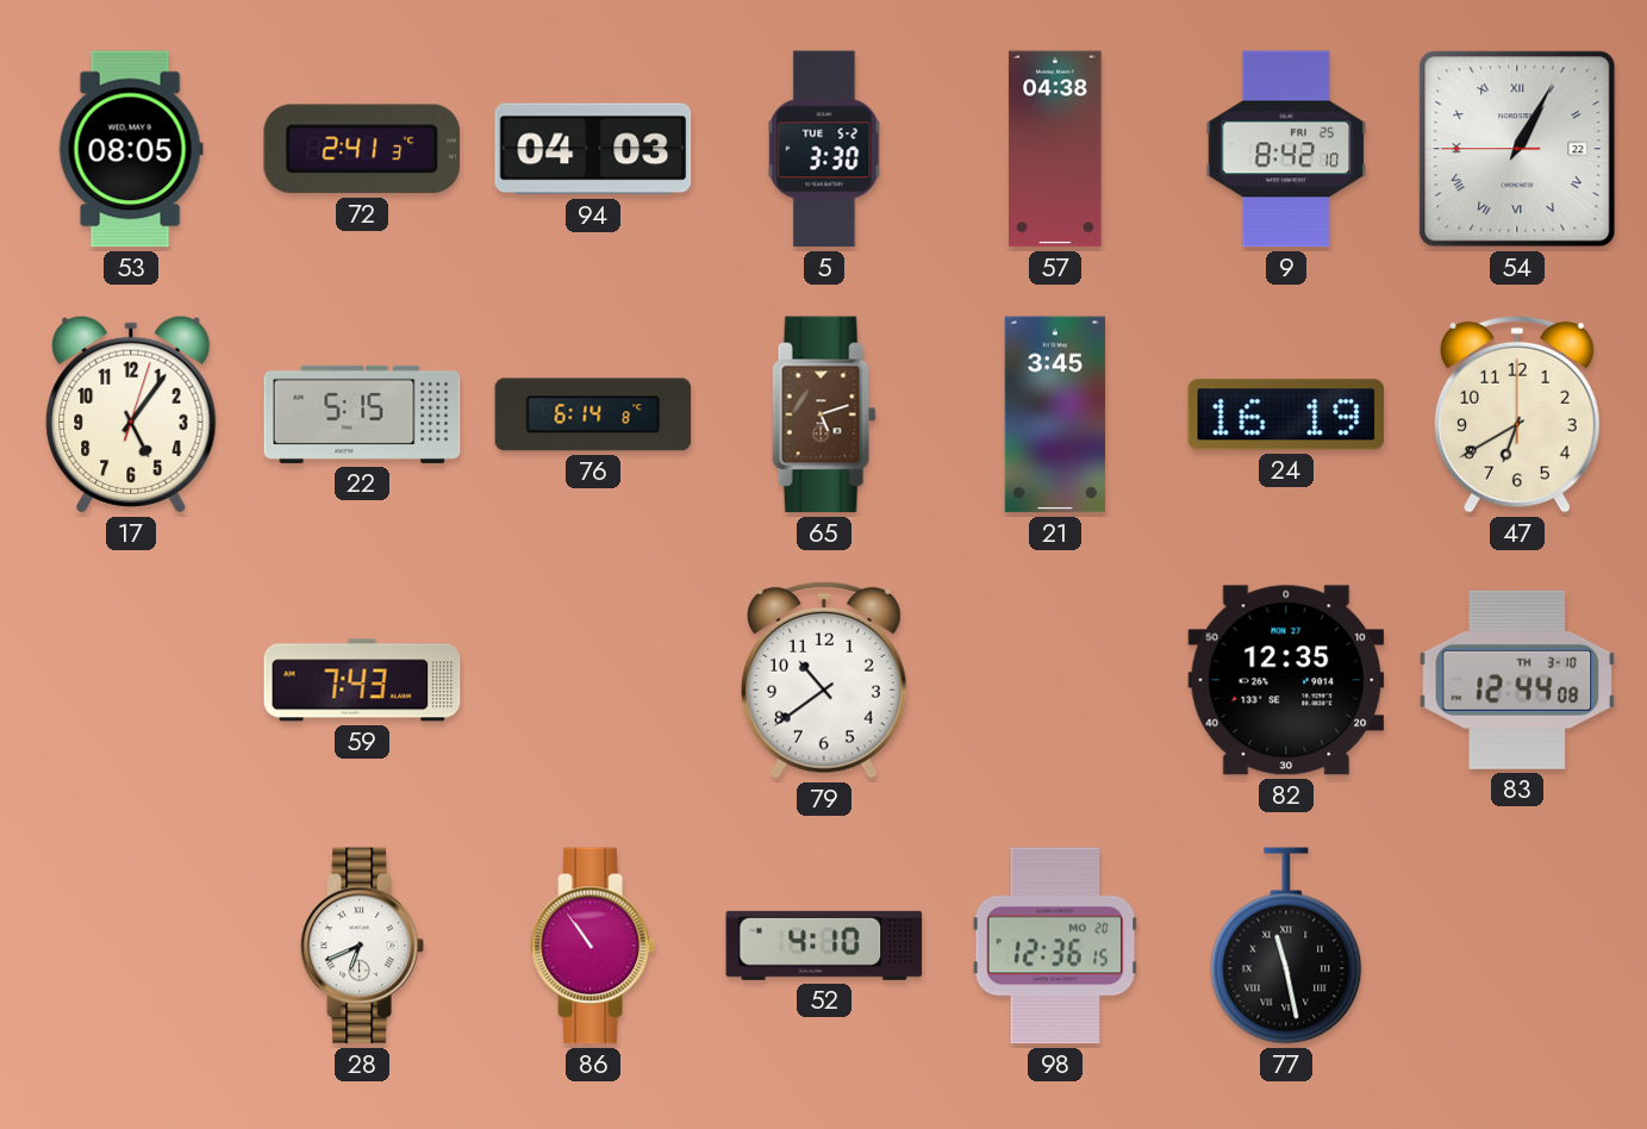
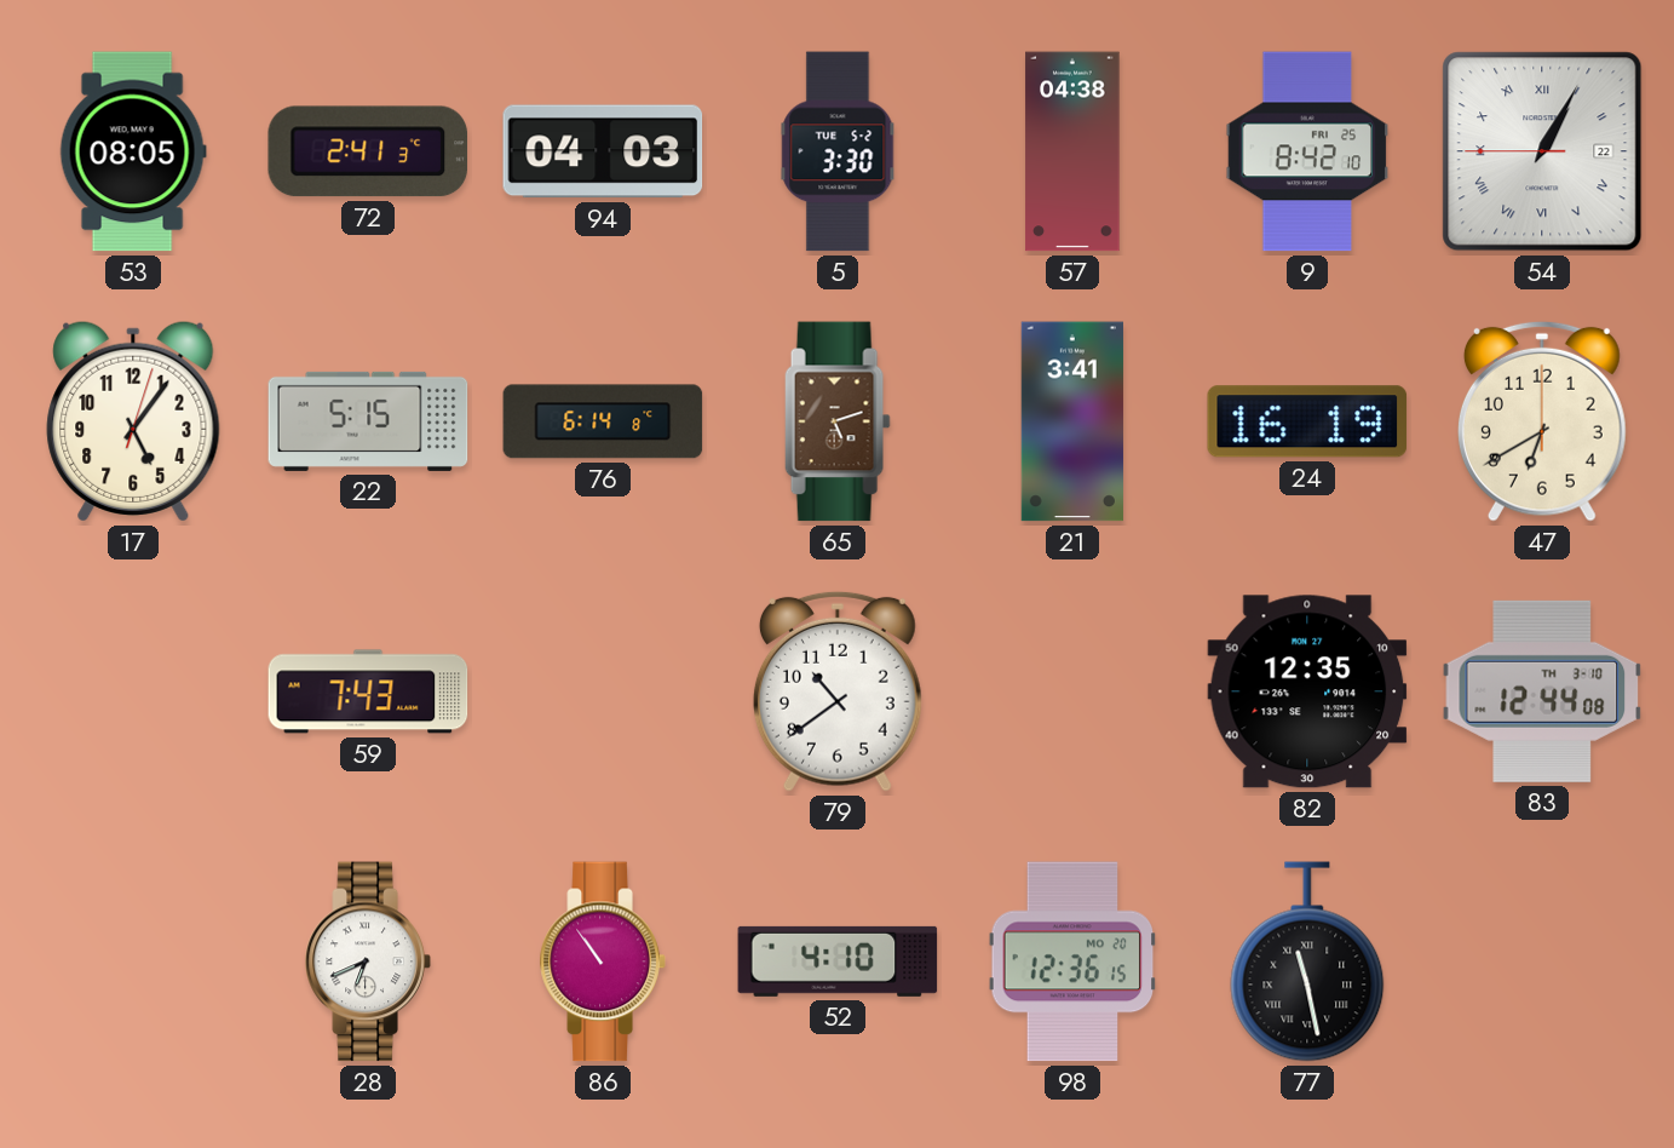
21: 3:45 -> 3:41 (1072, 421)
